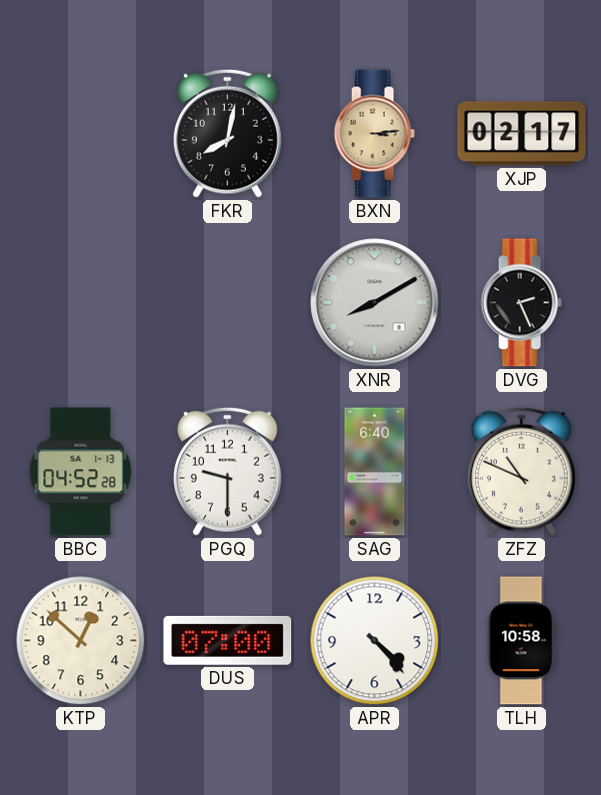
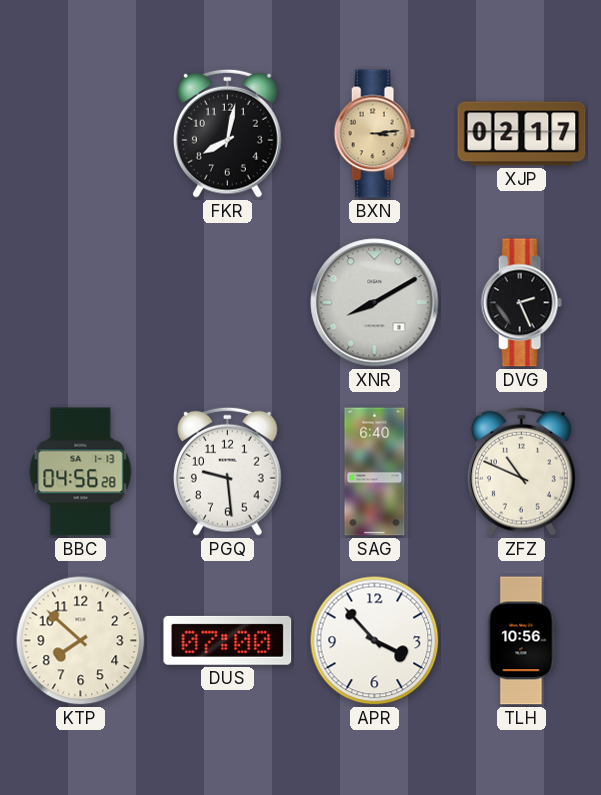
BBC: 04:52 -> 04:56 (81, 472)
PGQ: 9:30 -> 9:29 (227, 471)
KTP: 12:52 -> 7:52 (81, 641)
APR: 4:23 -> 3:53 (375, 641)
TLH: 10:58 -> 10:56 (522, 641)
